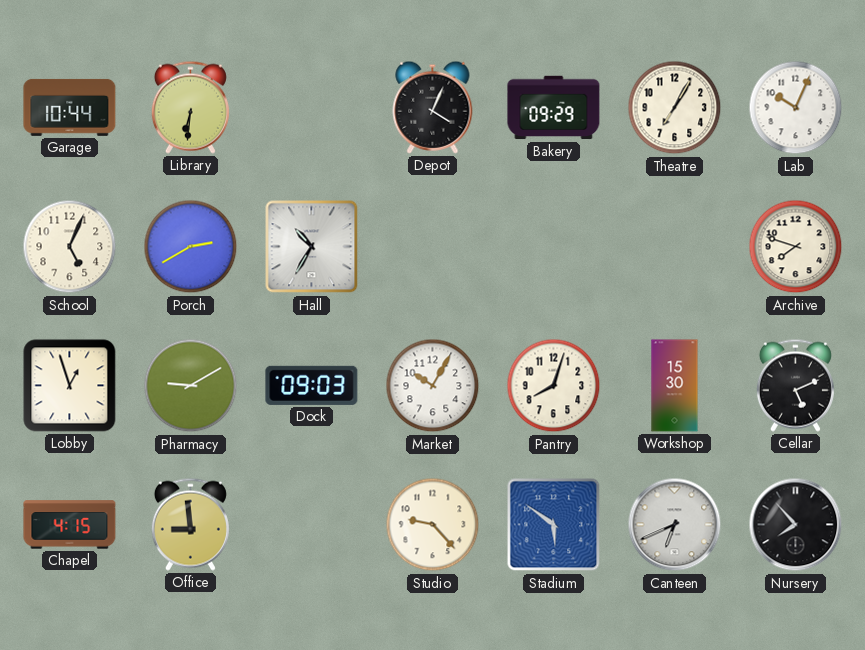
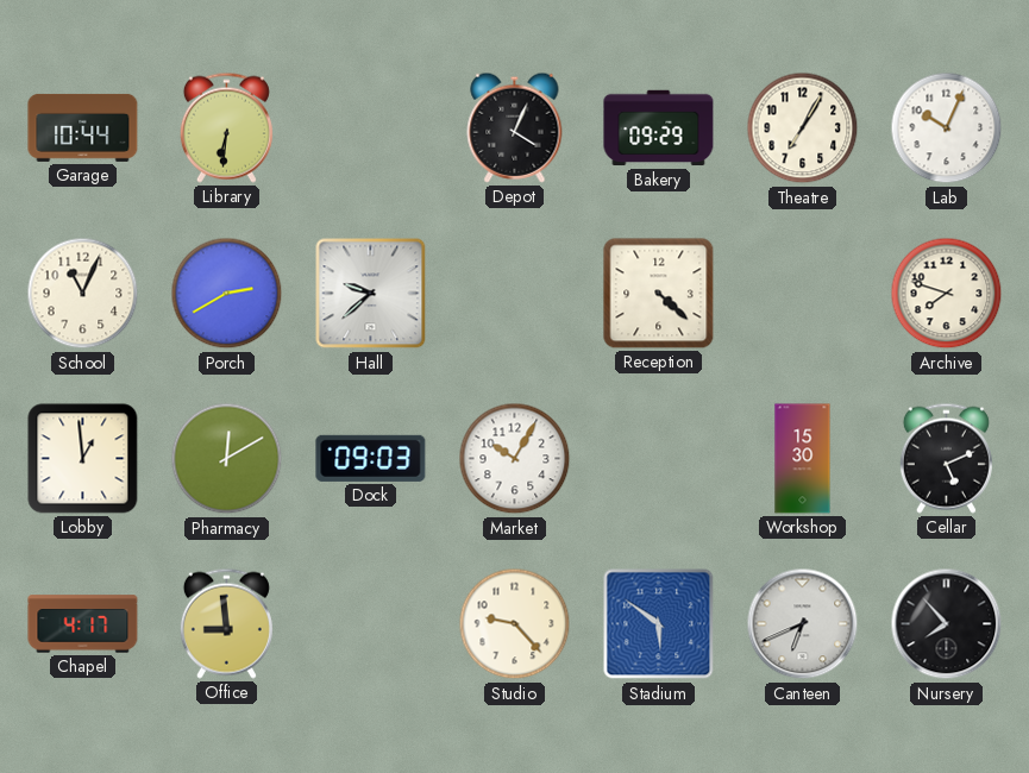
School: 5:04 -> 11:04 (83, 294)
Hall: 10:35 -> 9:38 (371, 294)
Reception: none -> 4:22 (659, 294)
Lobby: 12:57 -> 12:59 (83, 459)
Pharmacy: 9:10 -> 12:10 (227, 459)
Pantry: 8:03 -> none (554, 386)
Chapel: 4:15 -> 4:17 (83, 624)
